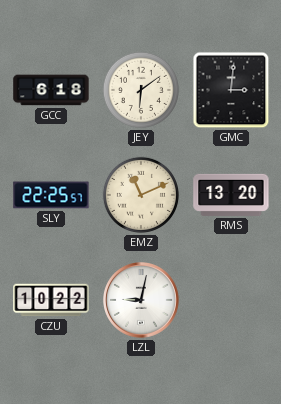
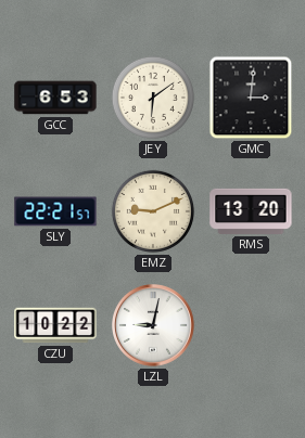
GCC: 6:18 -> 6:53 (55, 98)
SLY: 22:25 -> 22:21 (55, 211)
EMZ: 11:11 -> 9:11 (153, 211)
